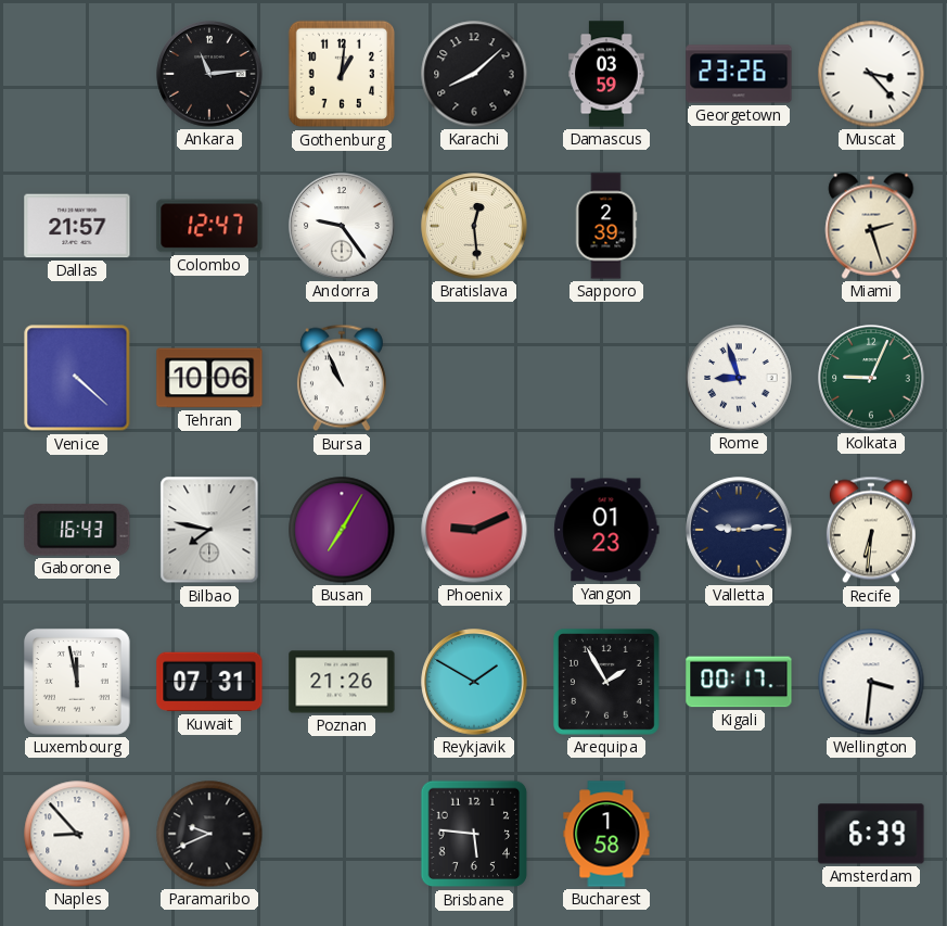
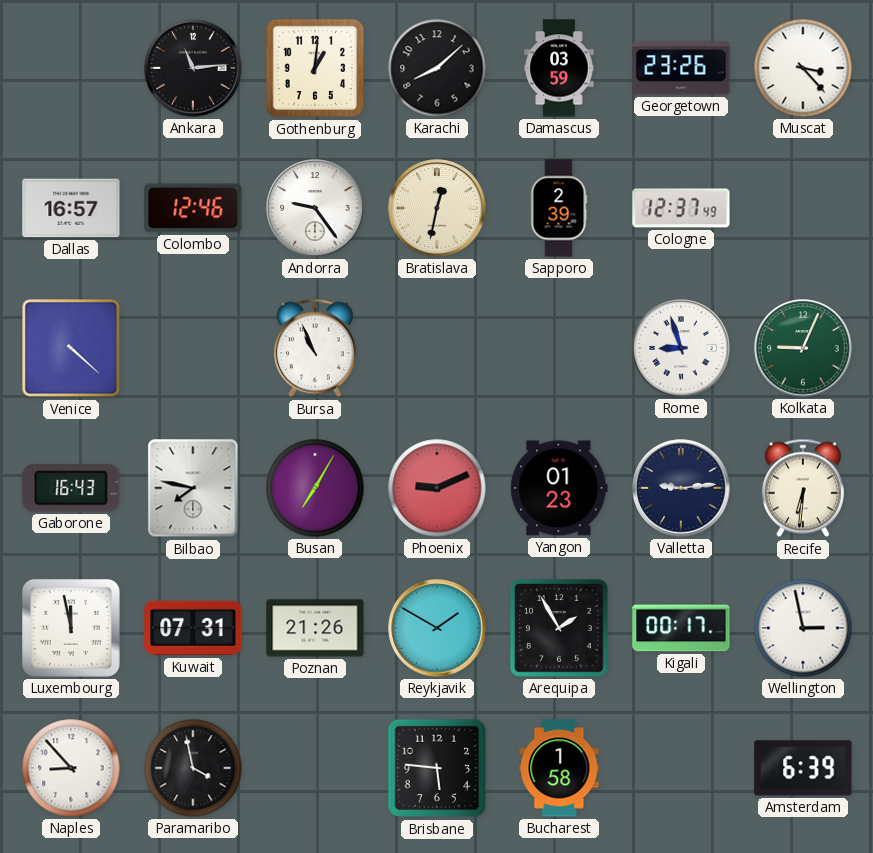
Dallas: 21:57 -> 16:57 (71, 208)
Colombo: 12:47 -> 12:46 (193, 208)
Bratislava: 12:29 -> 12:32 (437, 208)
Cologne: none -> 12:37 (681, 208)
Miami: 2:27 -> none (871, 226)
Tehran: 10:06 -> none (209, 378)
Wellington: 3:31 -> 2:58 (803, 628)
Paramaribo: 9:41 -> 3:58 (193, 768)
